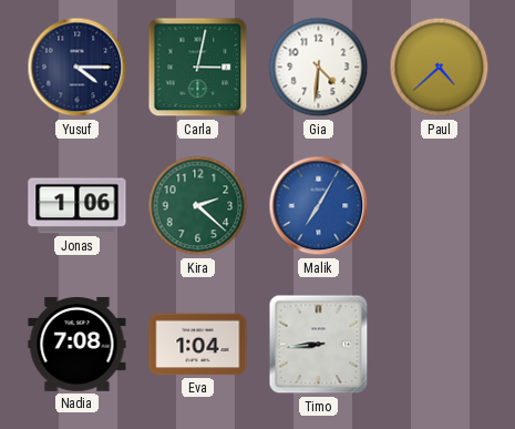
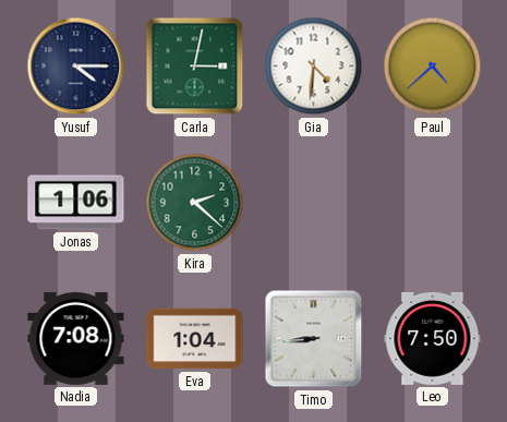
Malik: 7:05 -> none (319, 206)
Leo: none -> 7:50 (433, 338)
